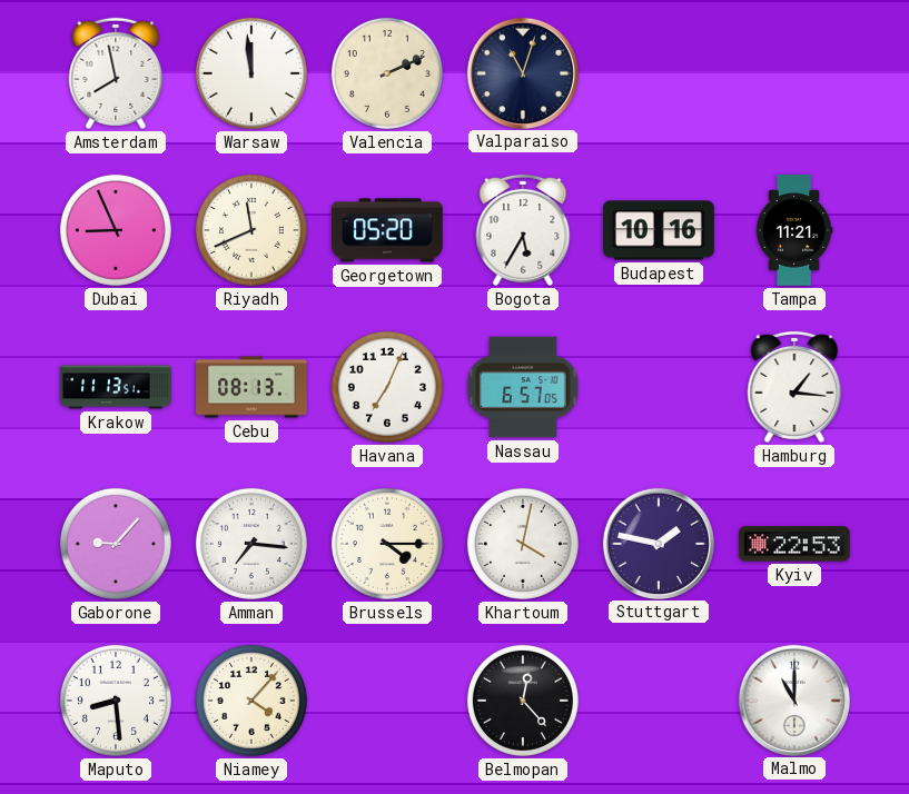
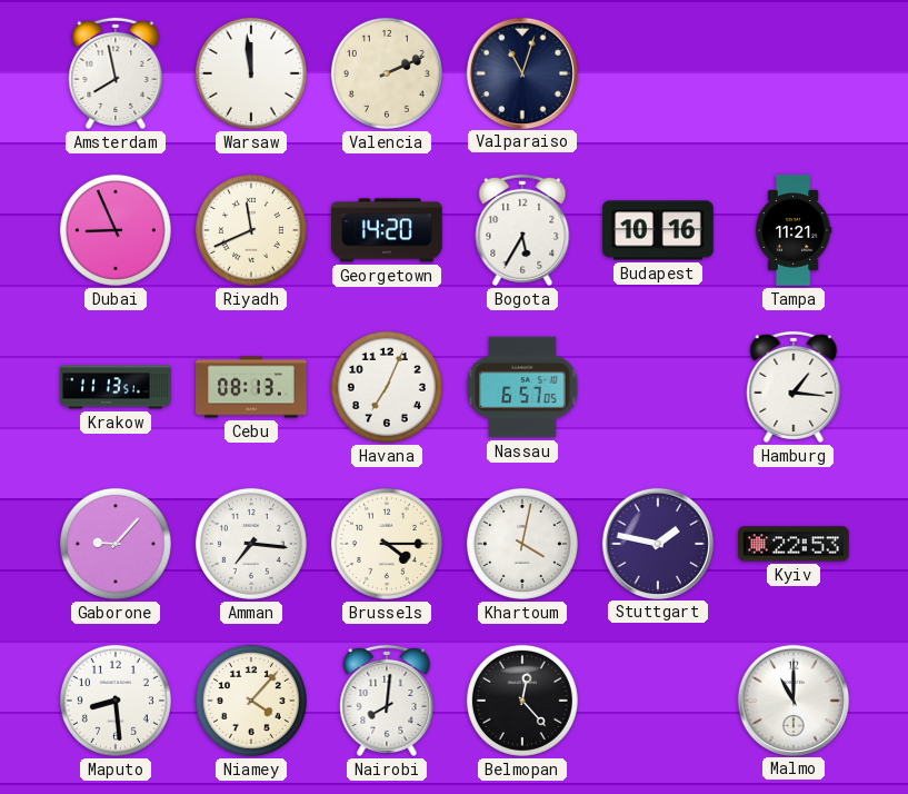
Georgetown: 05:20 -> 14:20 (388, 230)
Nairobi: none -> 8:01 (387, 701)
